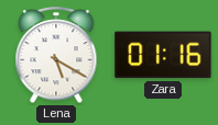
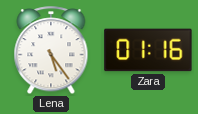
Lena: 5:20 -> 5:24 (51, 51)
